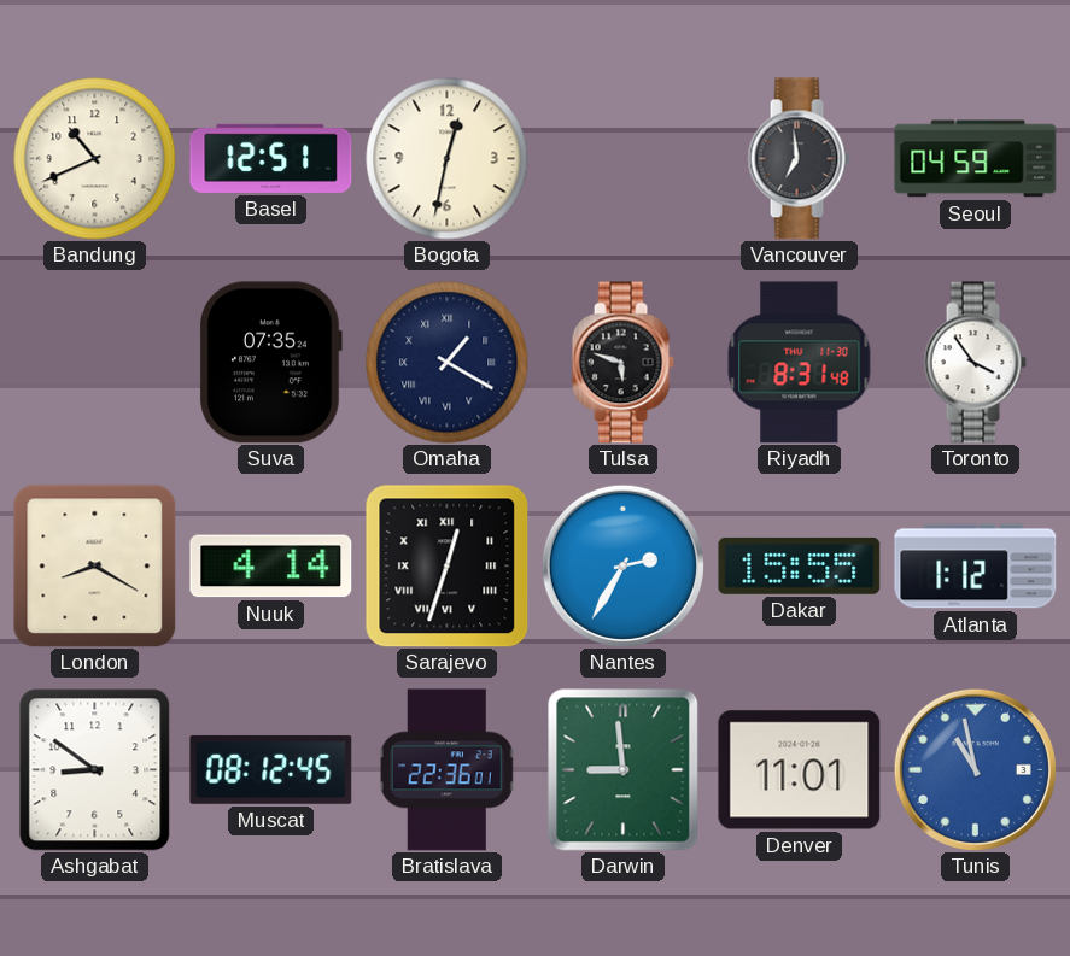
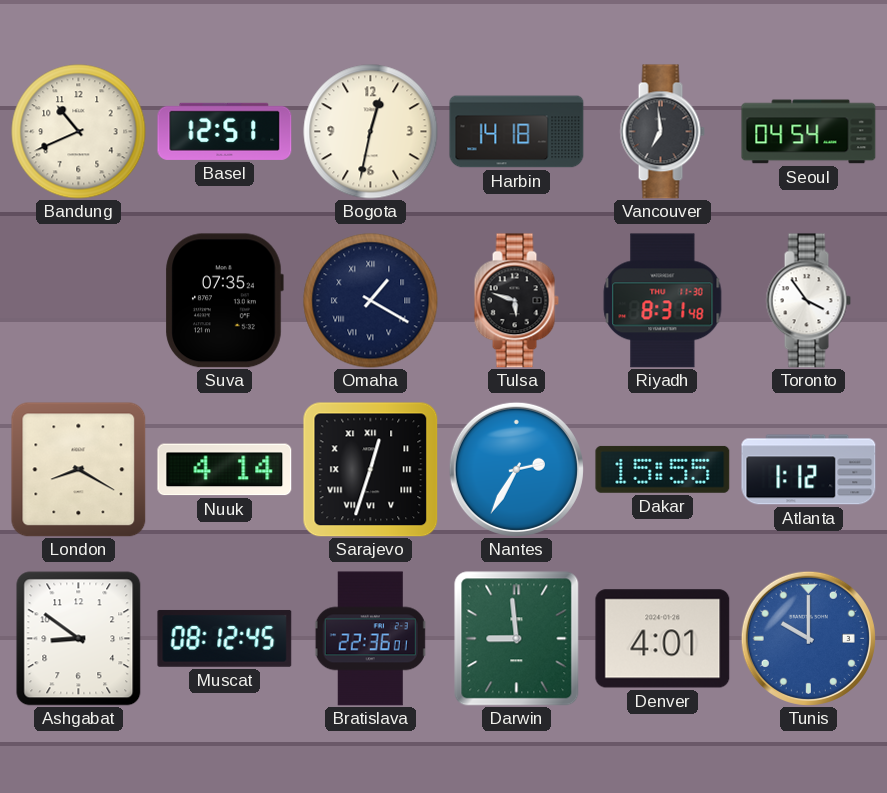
Harbin: none -> 14:18 (517, 132)
Seoul: 04:59 -> 04:54 (809, 132)
Denver: 11:01 -> 4:01 (663, 639)
Tunis: 10:58 -> 10:00 (808, 638)
